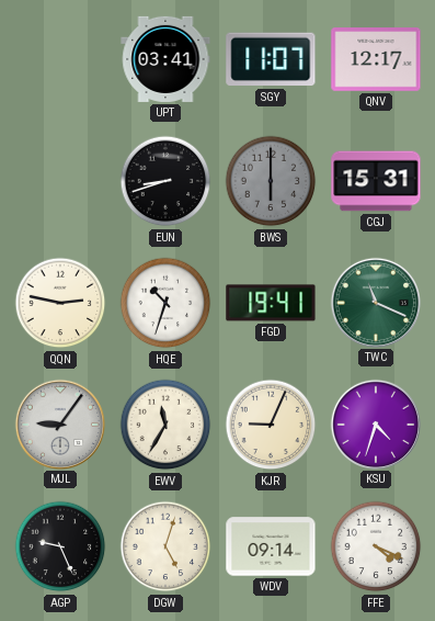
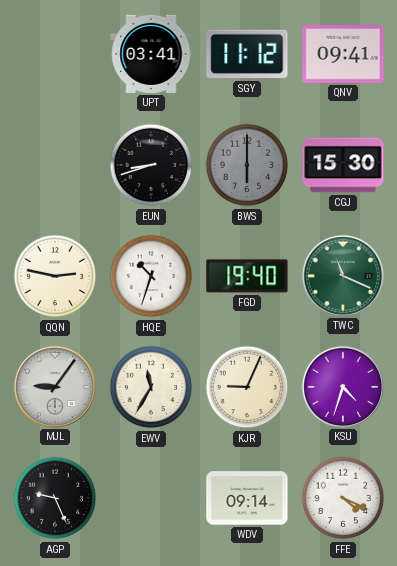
SGY: 11:07 -> 11:12 (247, 54)
QNV: 12:17 -> 09:41 (343, 54)
CGJ: 15:31 -> 15:30 (343, 165)
FGD: 19:41 -> 19:40 (247, 276)
DGW: 5:03 -> none (165, 546)
